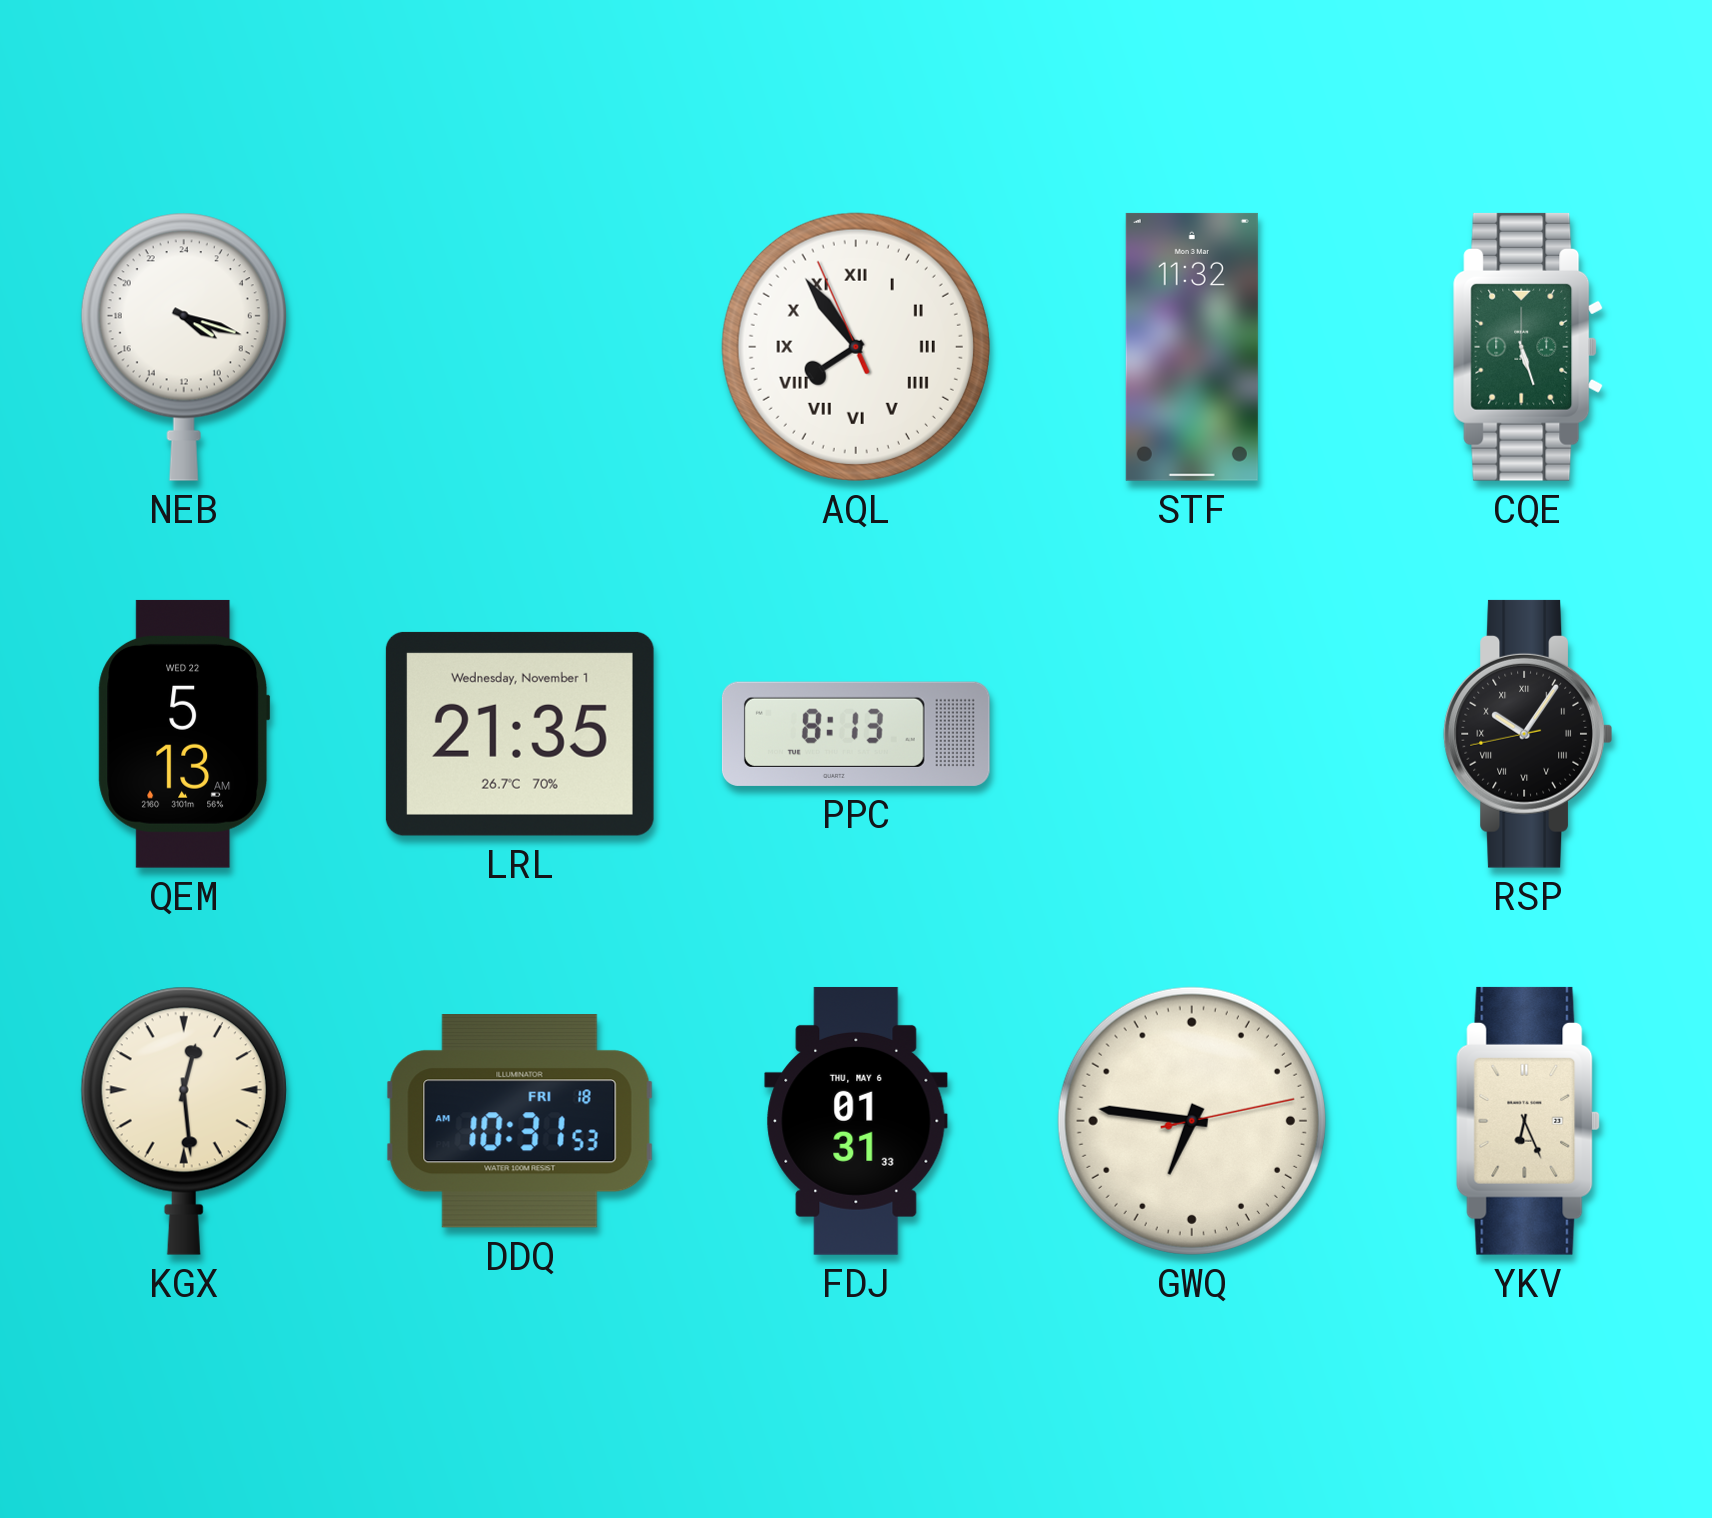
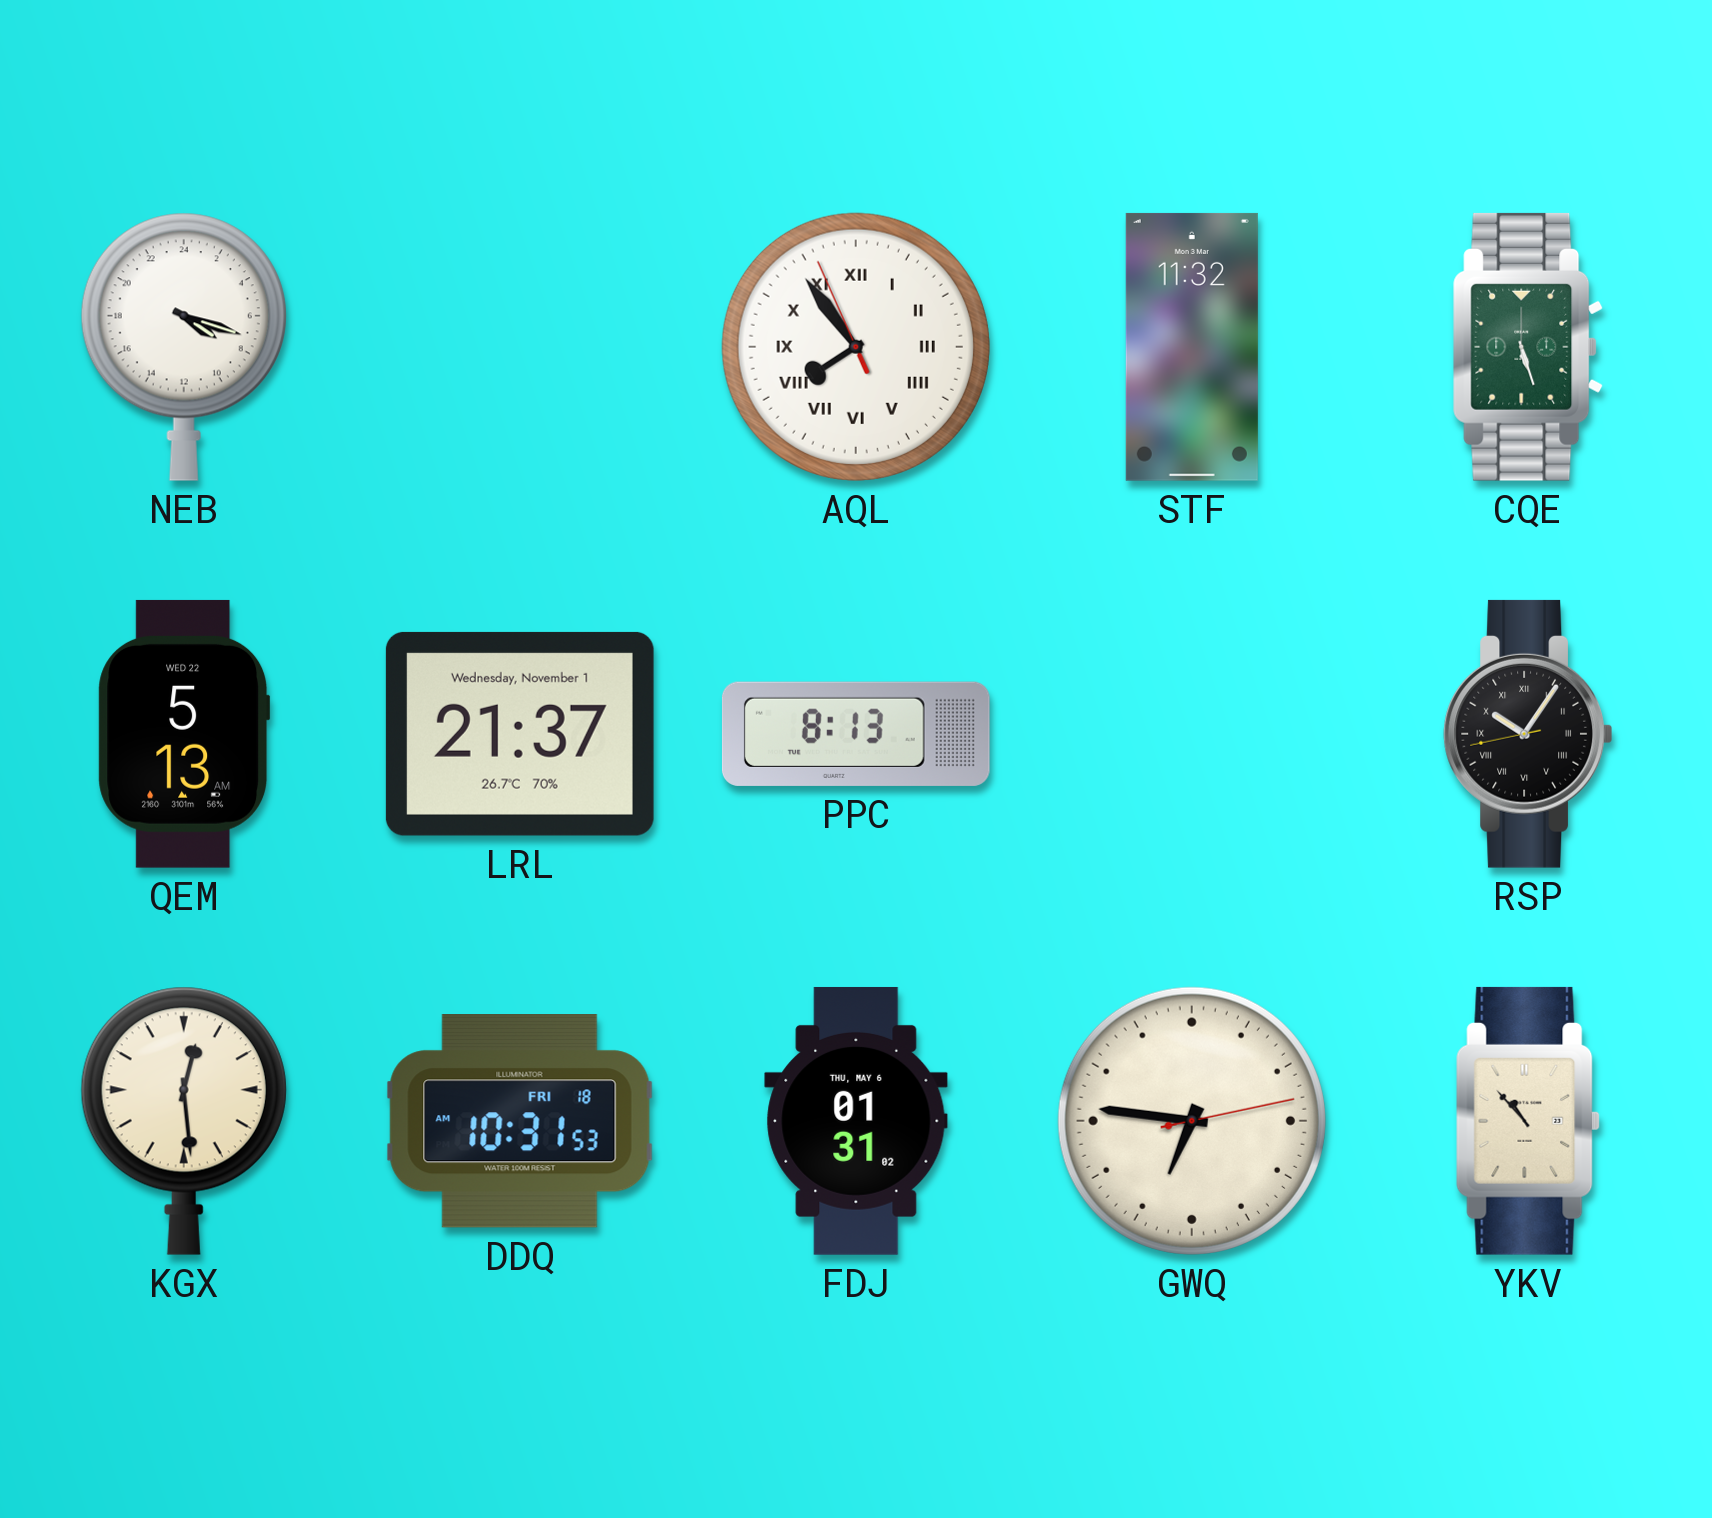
LRL: 21:35 -> 21:37 (520, 734)
FDJ: 01:31:33 -> 01:31:02 (856, 1121)
YKV: 6:26 -> 10:53 (1528, 1121)
